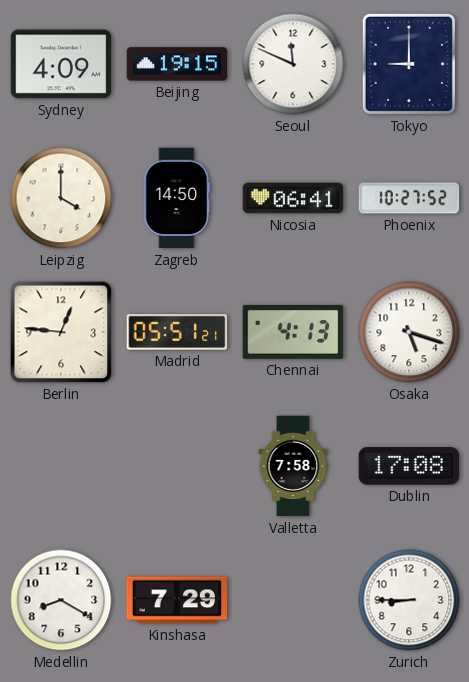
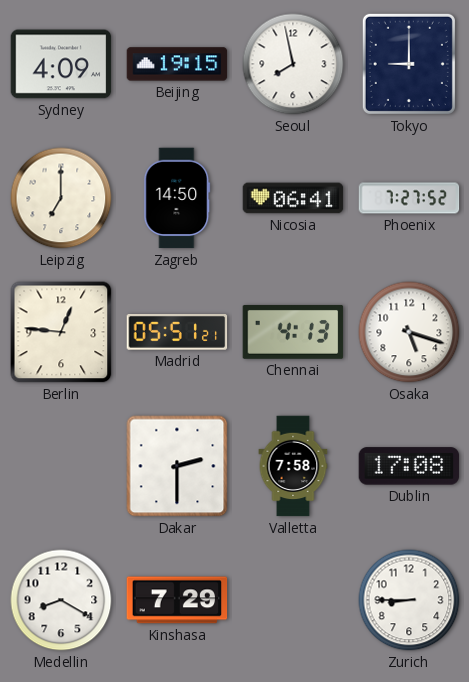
Seoul: 11:49 -> 7:58 (293, 64)
Leipzig: 4:00 -> 7:00 (61, 198)
Phoenix: 10:27 -> 7:27 (409, 198)
Dakar: none -> 2:30 (177, 466)
